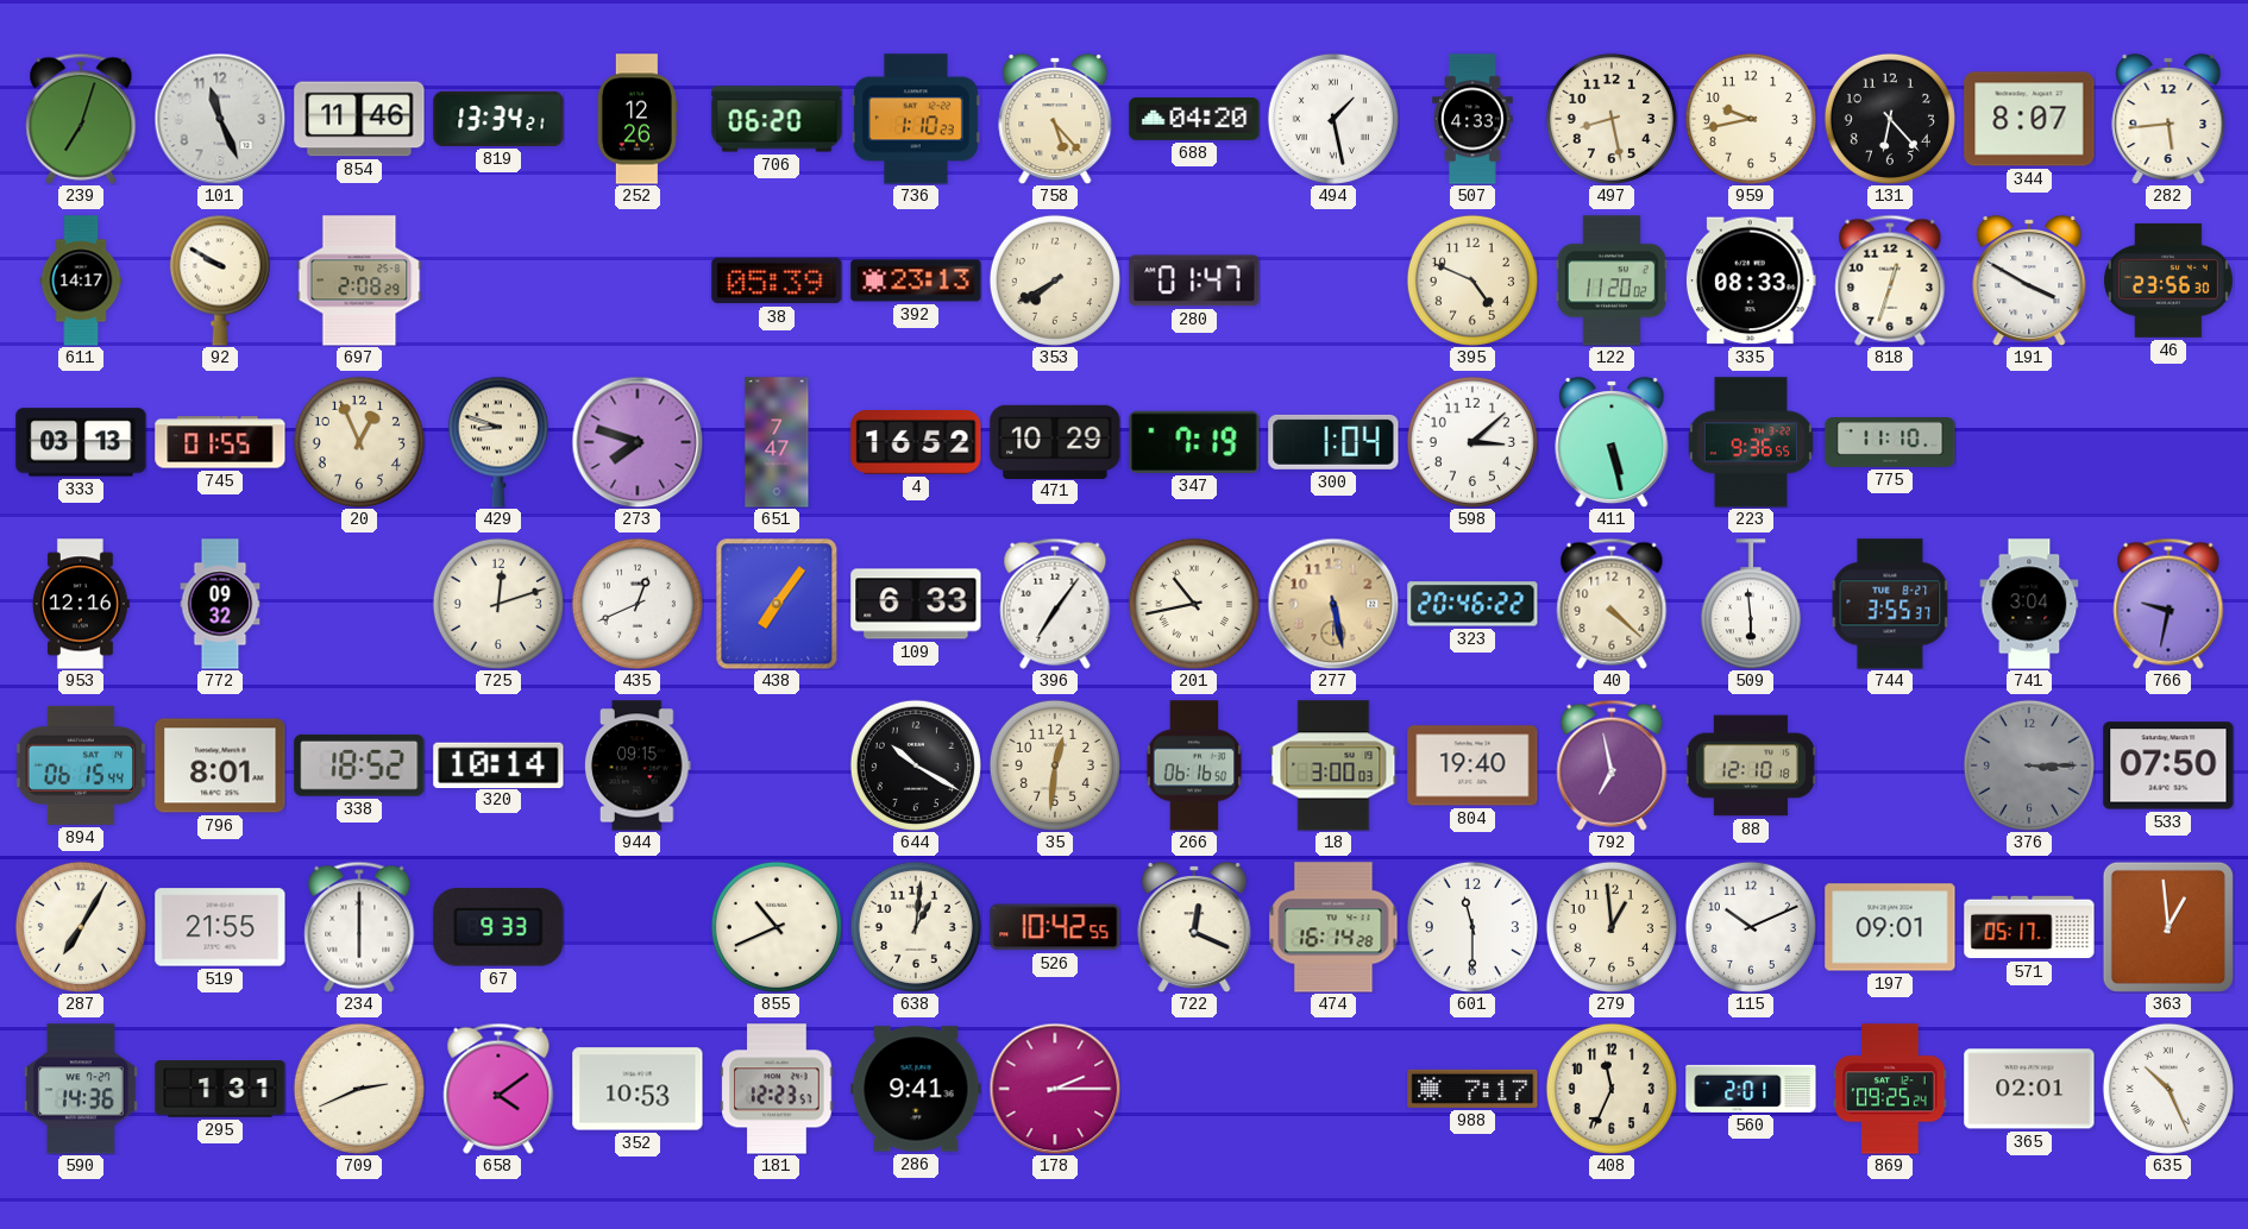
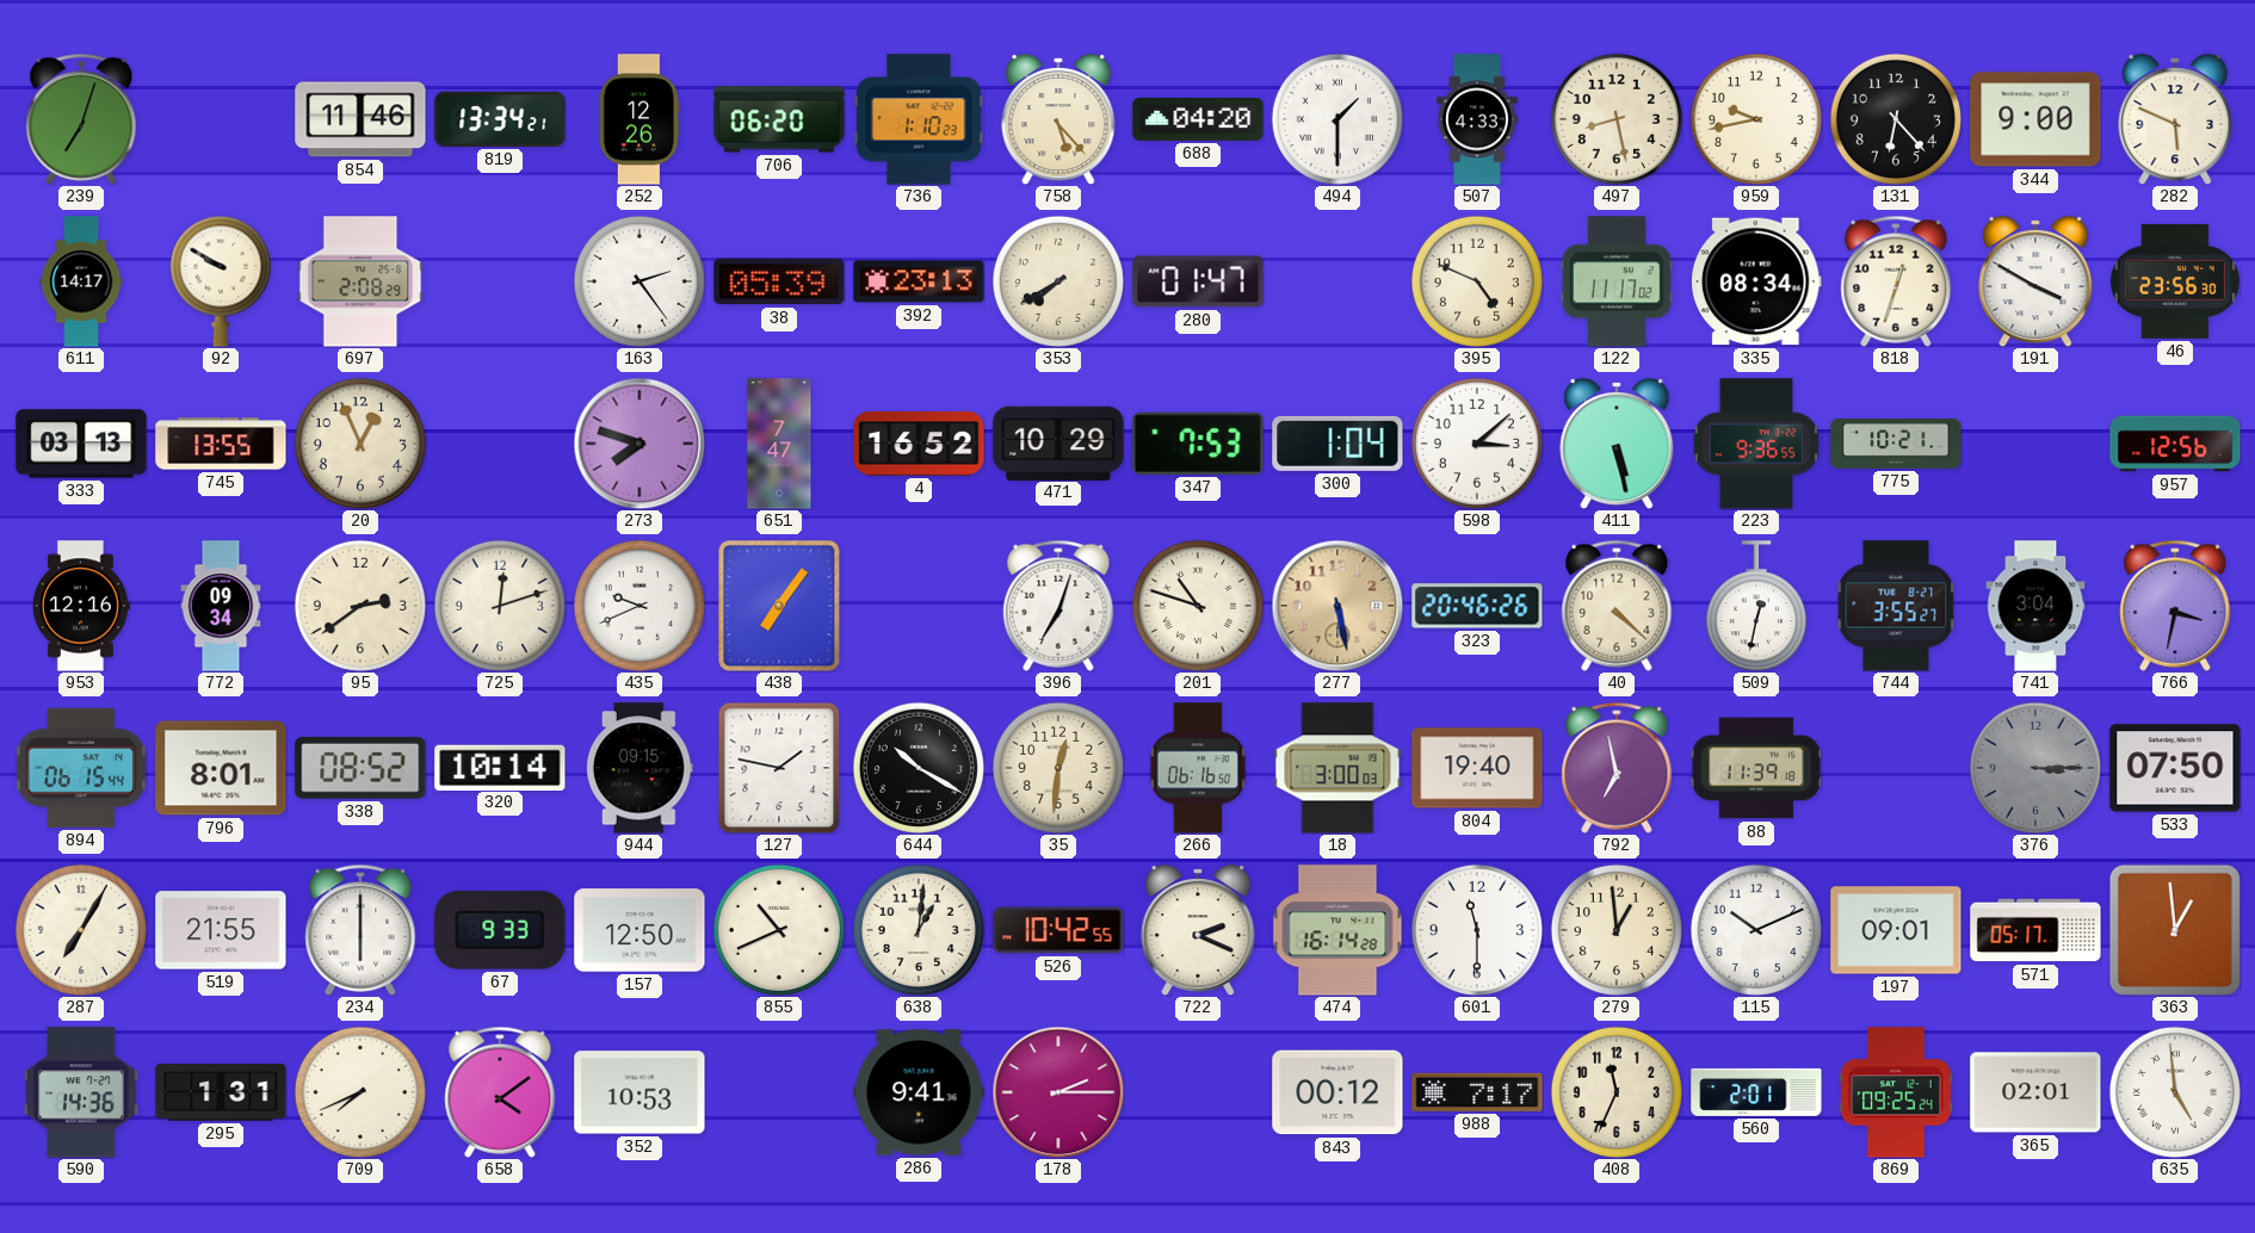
101: 11:26 -> none (220, 119)
494: 1:28 -> 1:30 (1337, 119)
344: 8:07 -> 9:00 (2035, 119)
282: 5:44 -> 5:49 (2175, 119)
163: none -> 2:24 (640, 281)
122: 11:20 -> 11:17 (1617, 281)
335: 08:33 -> 08:34 (1756, 281)
745: 01:55 -> 13:55 (221, 444)
429: 8:48 -> none (498, 442)
347: 7:19 -> 7:53 (1198, 444)
775: 11:10 -> 10:21 (1896, 445)
957: none -> 12:56 (2175, 444)
772: 09:32 -> 09:34 (221, 606)
95: none -> 2:39 (360, 606)
435: 12:41 -> 9:41 (640, 606)
109: 6:33 -> none (916, 604)
396: 7:06 -> 7:03 (1058, 606)
201: 10:43 -> 10:48 (1198, 606)
323: 20:46:22 -> 20:46:26 (1477, 606)
509: 5:59 -> 12:32 (1756, 606)
744: 3:55:37 -> 3:55:27 (1896, 606)
766: 9:32 -> 3:32 (2175, 606)
338: 18:52 -> 08:52 (360, 768)
127: none -> 1:47 (779, 768)
88: 12:10 -> 11:39 (1756, 768)
157: none -> 12:50 (640, 930)
722: 12:19 -> 2:19 (1198, 930)
709: 2:41 -> 7:41 (360, 1092)
181: 12:23 -> none (777, 1089)
843: none -> 00:12 (1337, 1092)
635: 10:26 -> 4:59 (2175, 1092)
